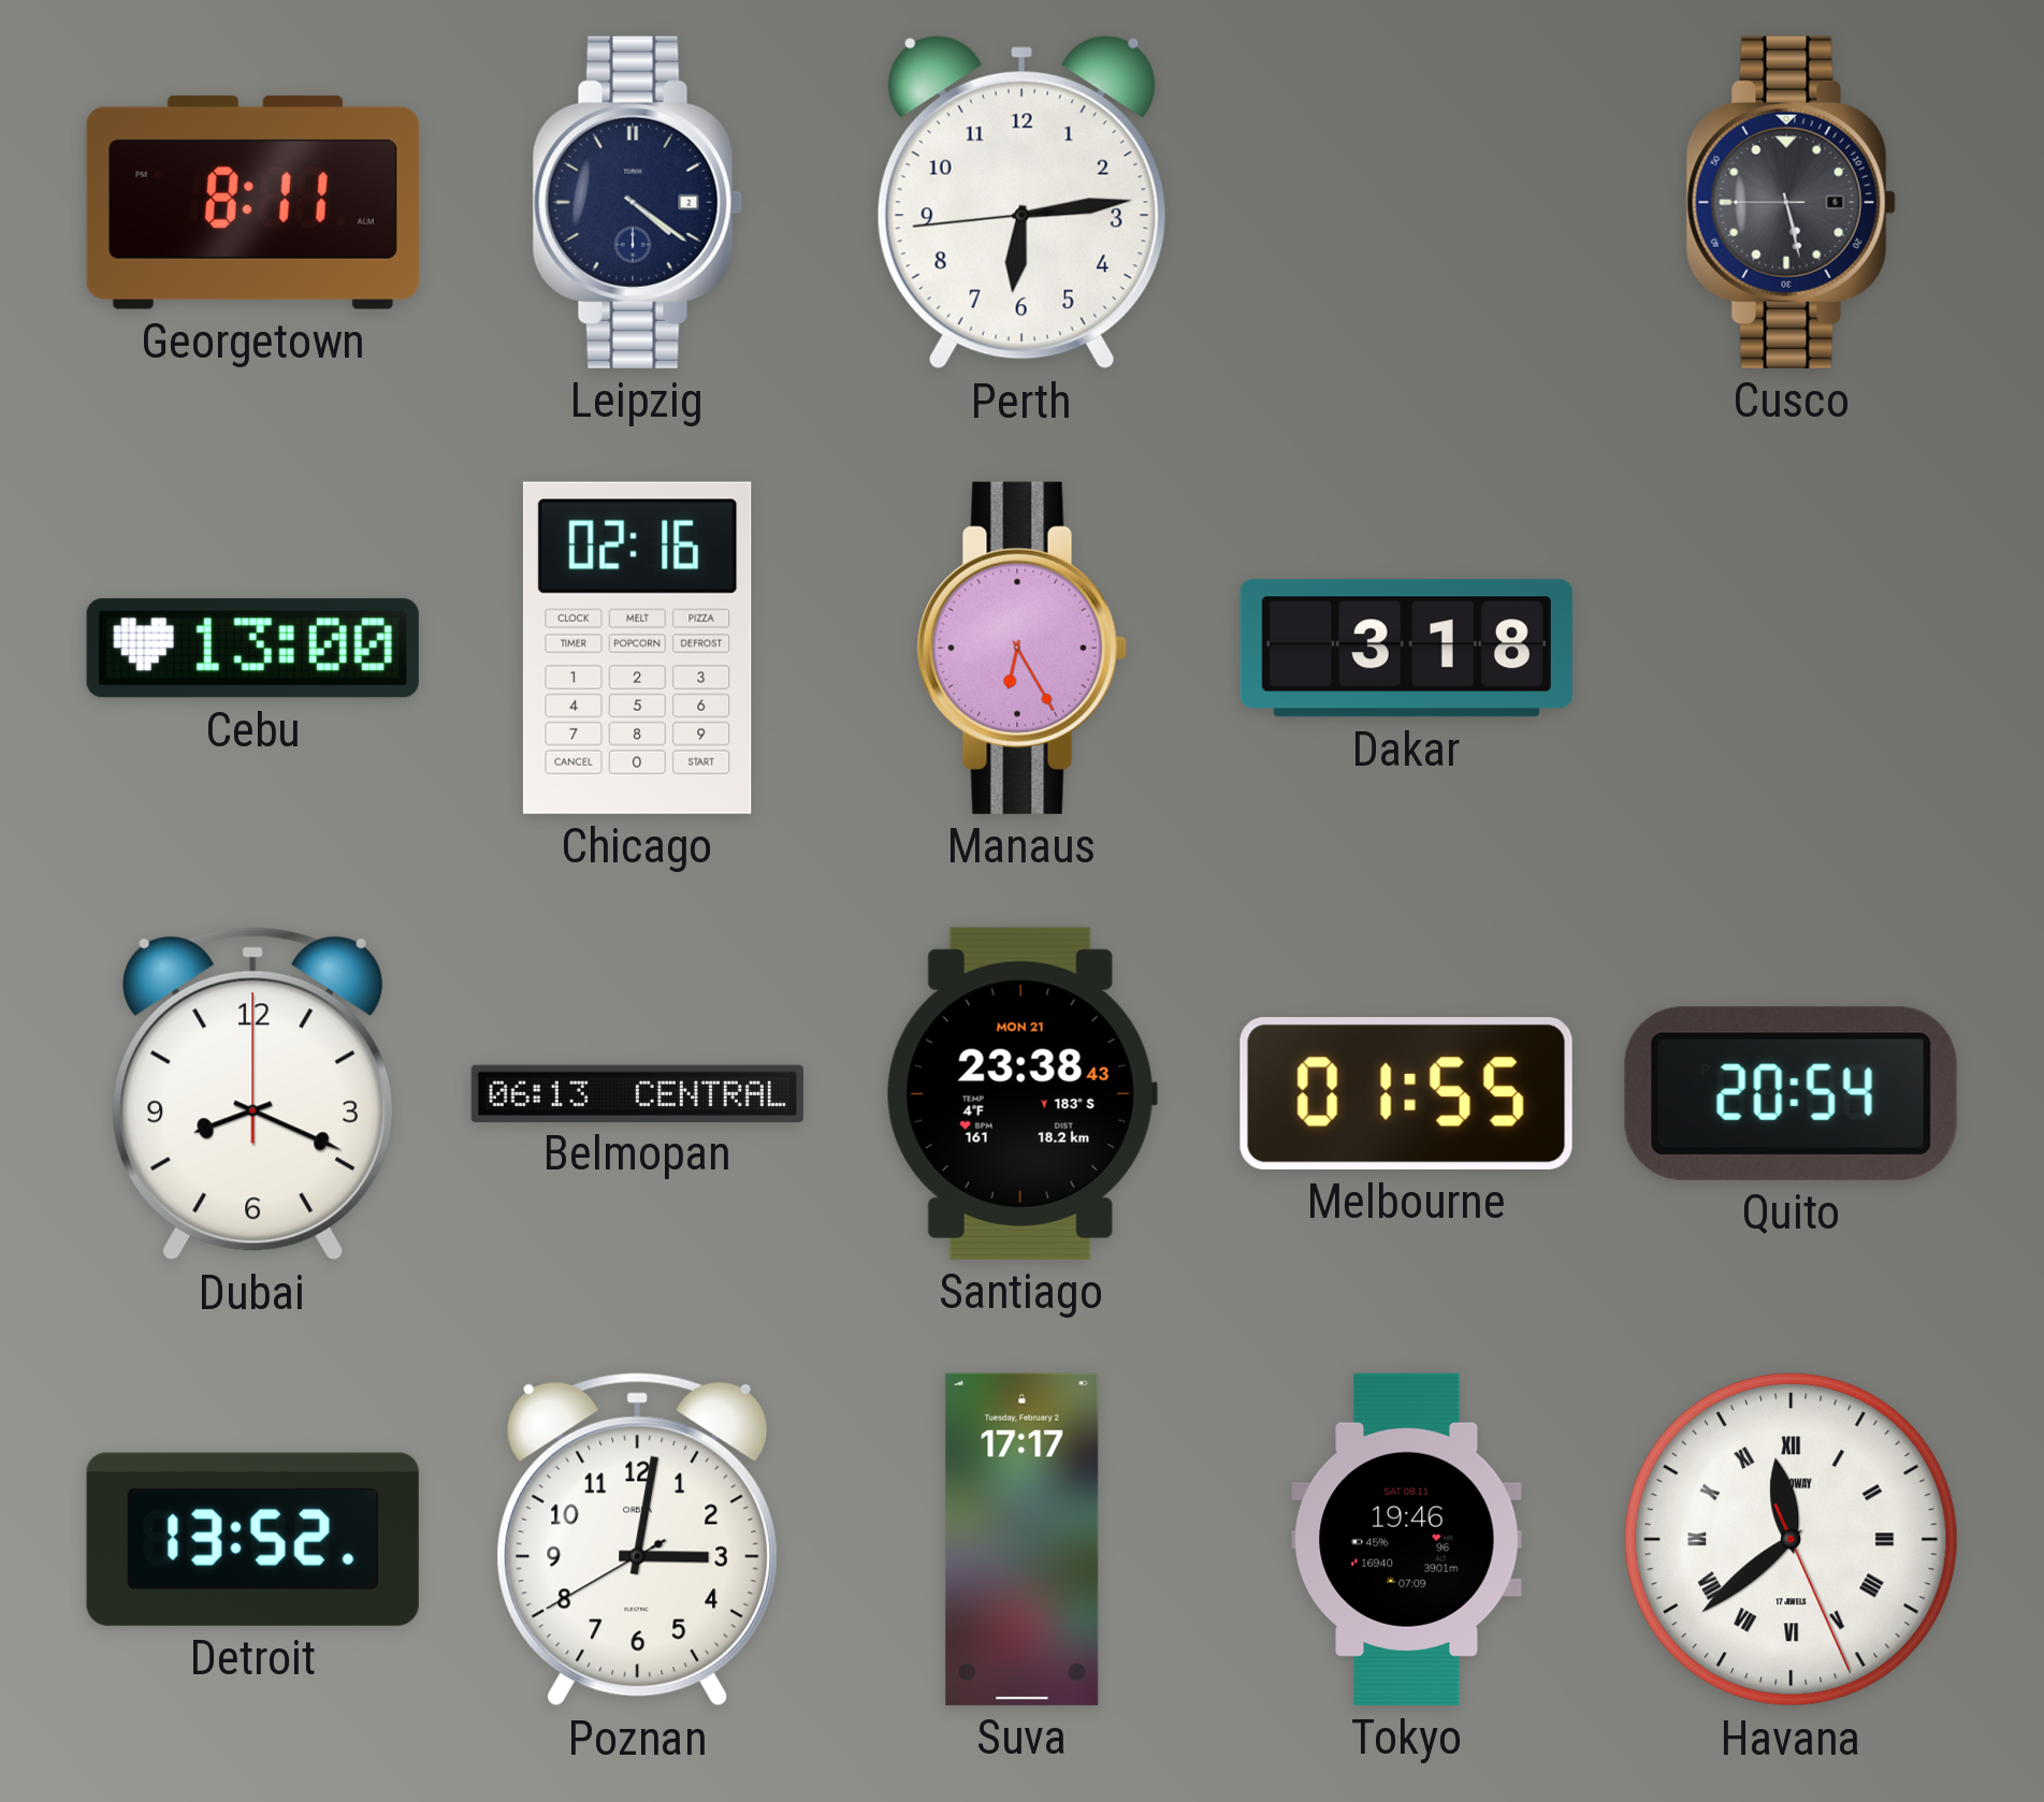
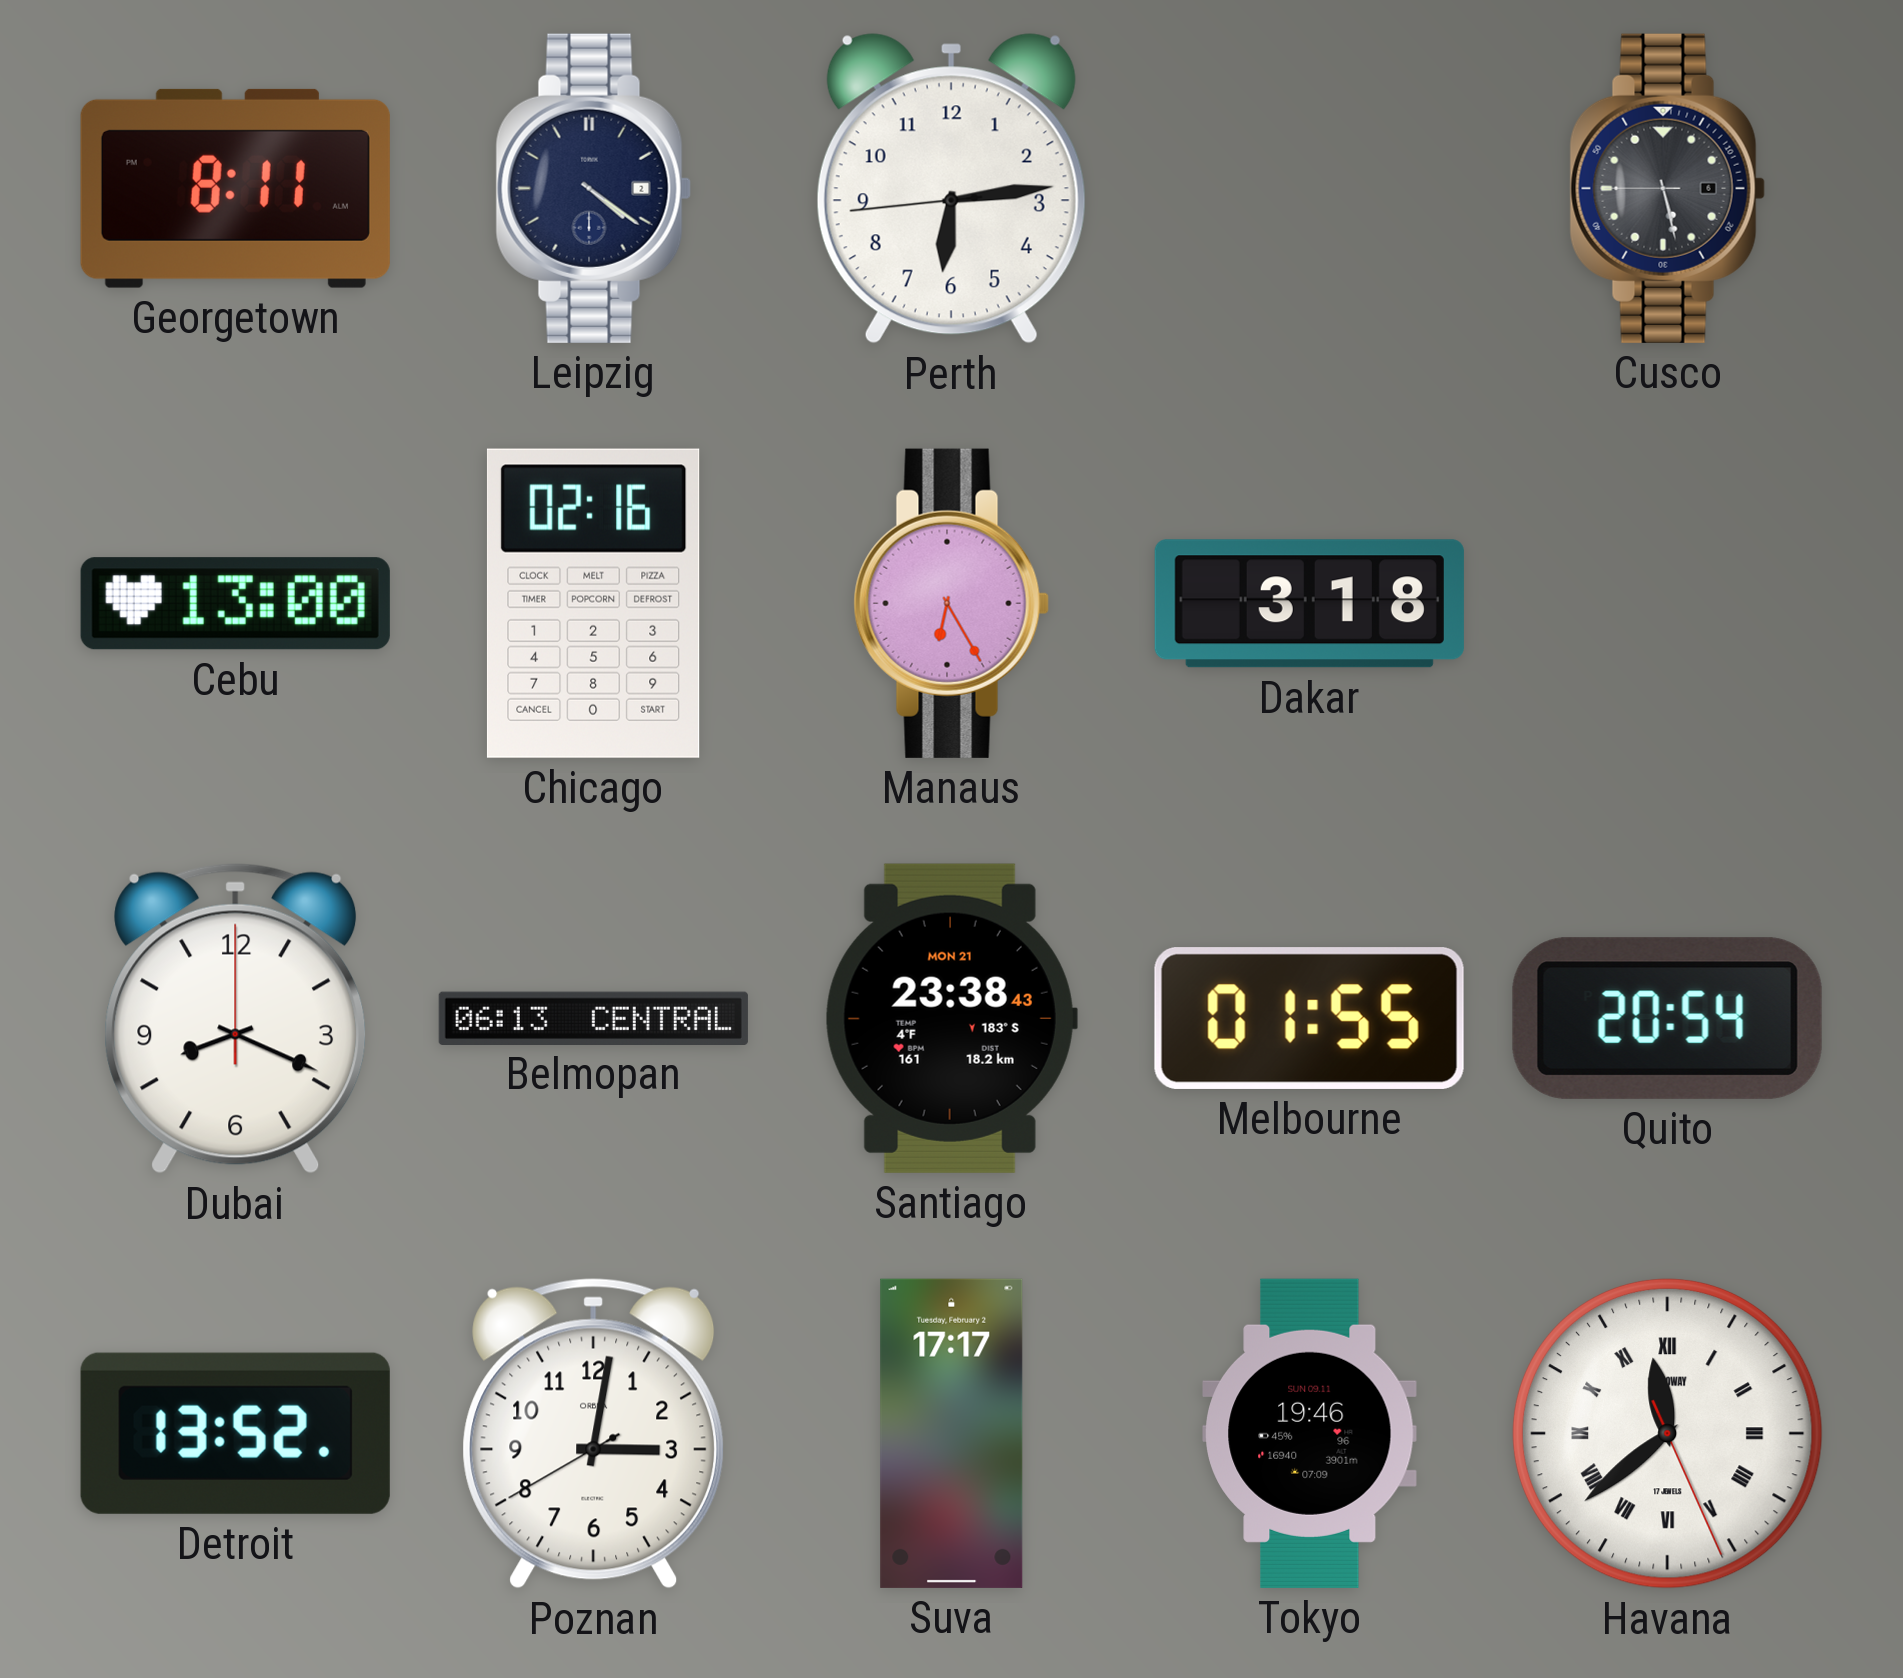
Tokyo date: SAT 08.11 -> SUN 09.11 (1310, 1433)
